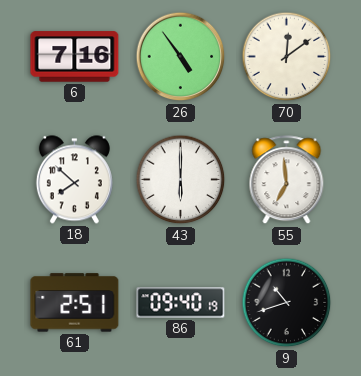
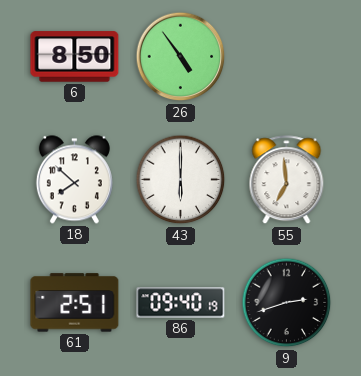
6: 7:16 -> 8:50 (75, 57)
70: 12:09 -> none (287, 57)
9: 10:42 -> 2:42 (287, 303)
